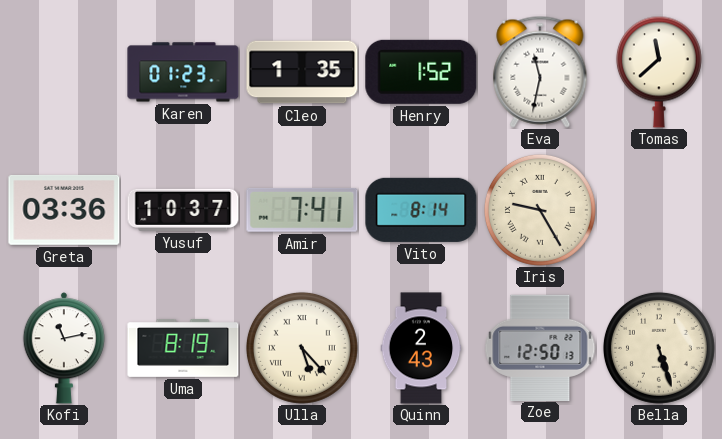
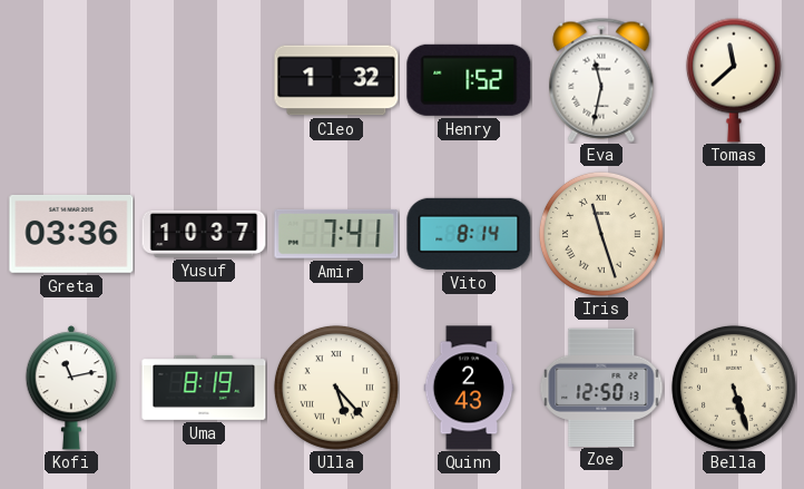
Karen: 01:23 -> none (183, 72)
Cleo: 1:35 -> 1:32 (336, 80)
Iris: 9:25 -> 11:27 (601, 234)
